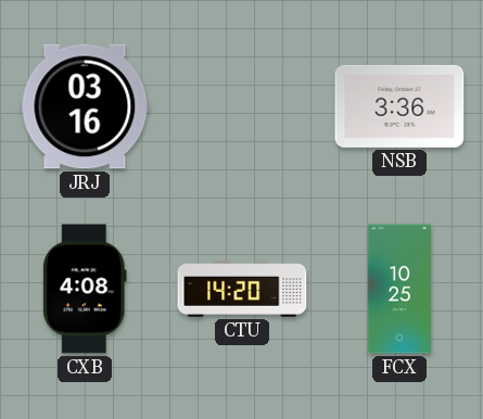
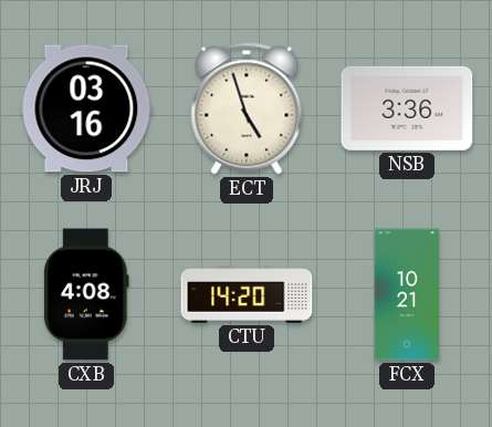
ECT: none -> 4:57 (247, 108)
FCX: 10:25 -> 10:21 (407, 294)
